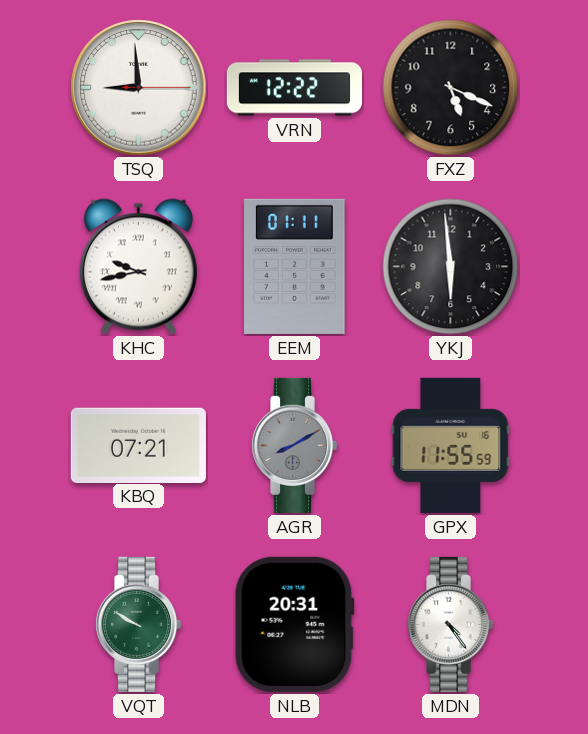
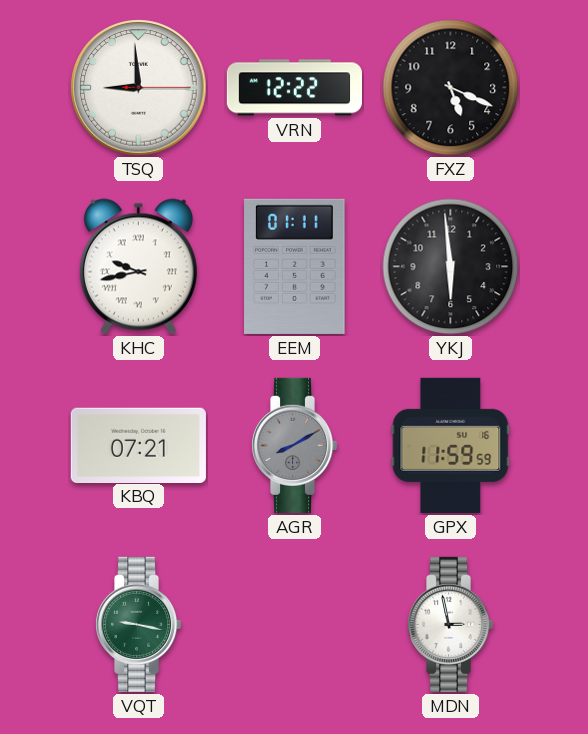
GPX: 11:55 -> 11:59 (451, 445)
VQT: 9:50 -> 9:17 (138, 624)
NLB: 20:31 -> none (294, 624)
MDN: 4:24 -> 2:58 (450, 624)
